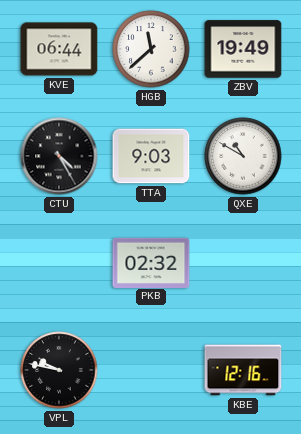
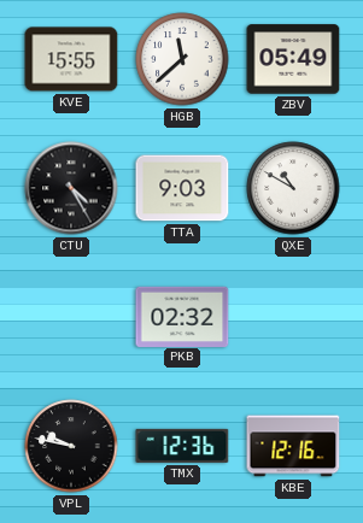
KVE: 06:44 -> 15:55 (71, 59)
ZBV: 19:49 -> 05:49 (293, 59)
TMX: none -> 12:36 (182, 446)
